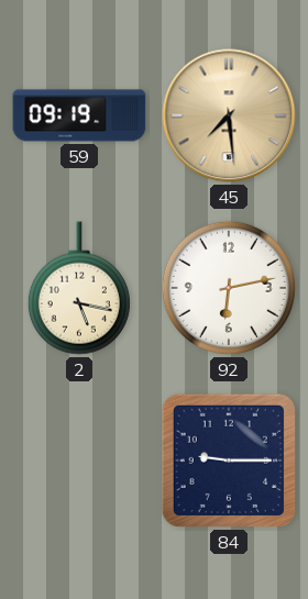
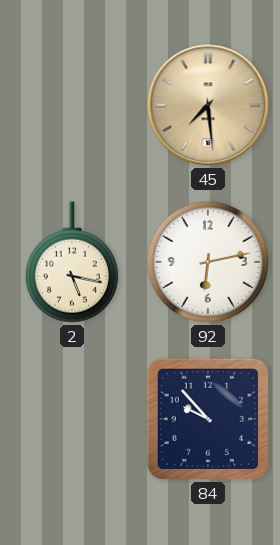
59: 09:19 -> none (79, 115)
84: 9:15 -> 9:53 (208, 419)
